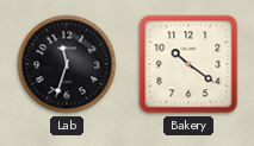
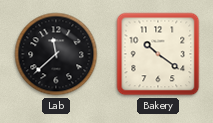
Lab: 11:33 -> 11:38 (56, 54)
